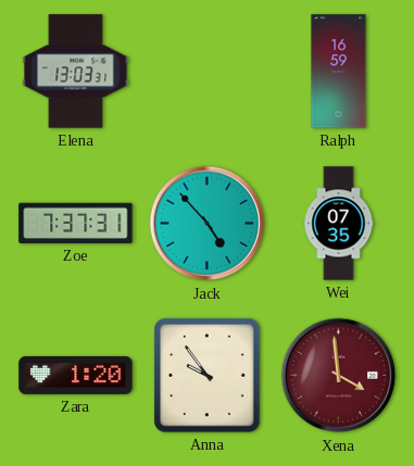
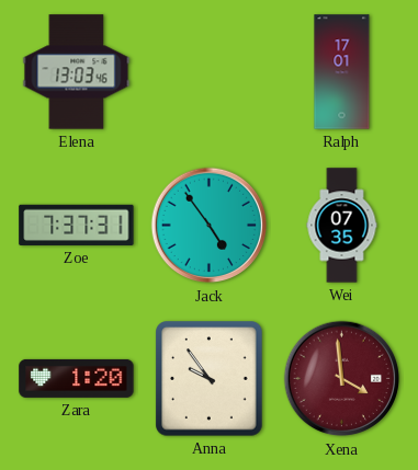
Elena: 13:03:31 -> 13:03:46 (77, 72)
Ralph: 16:59 -> 17:01 (342, 72)
Jack: 4:53 -> 4:54 (210, 226)
